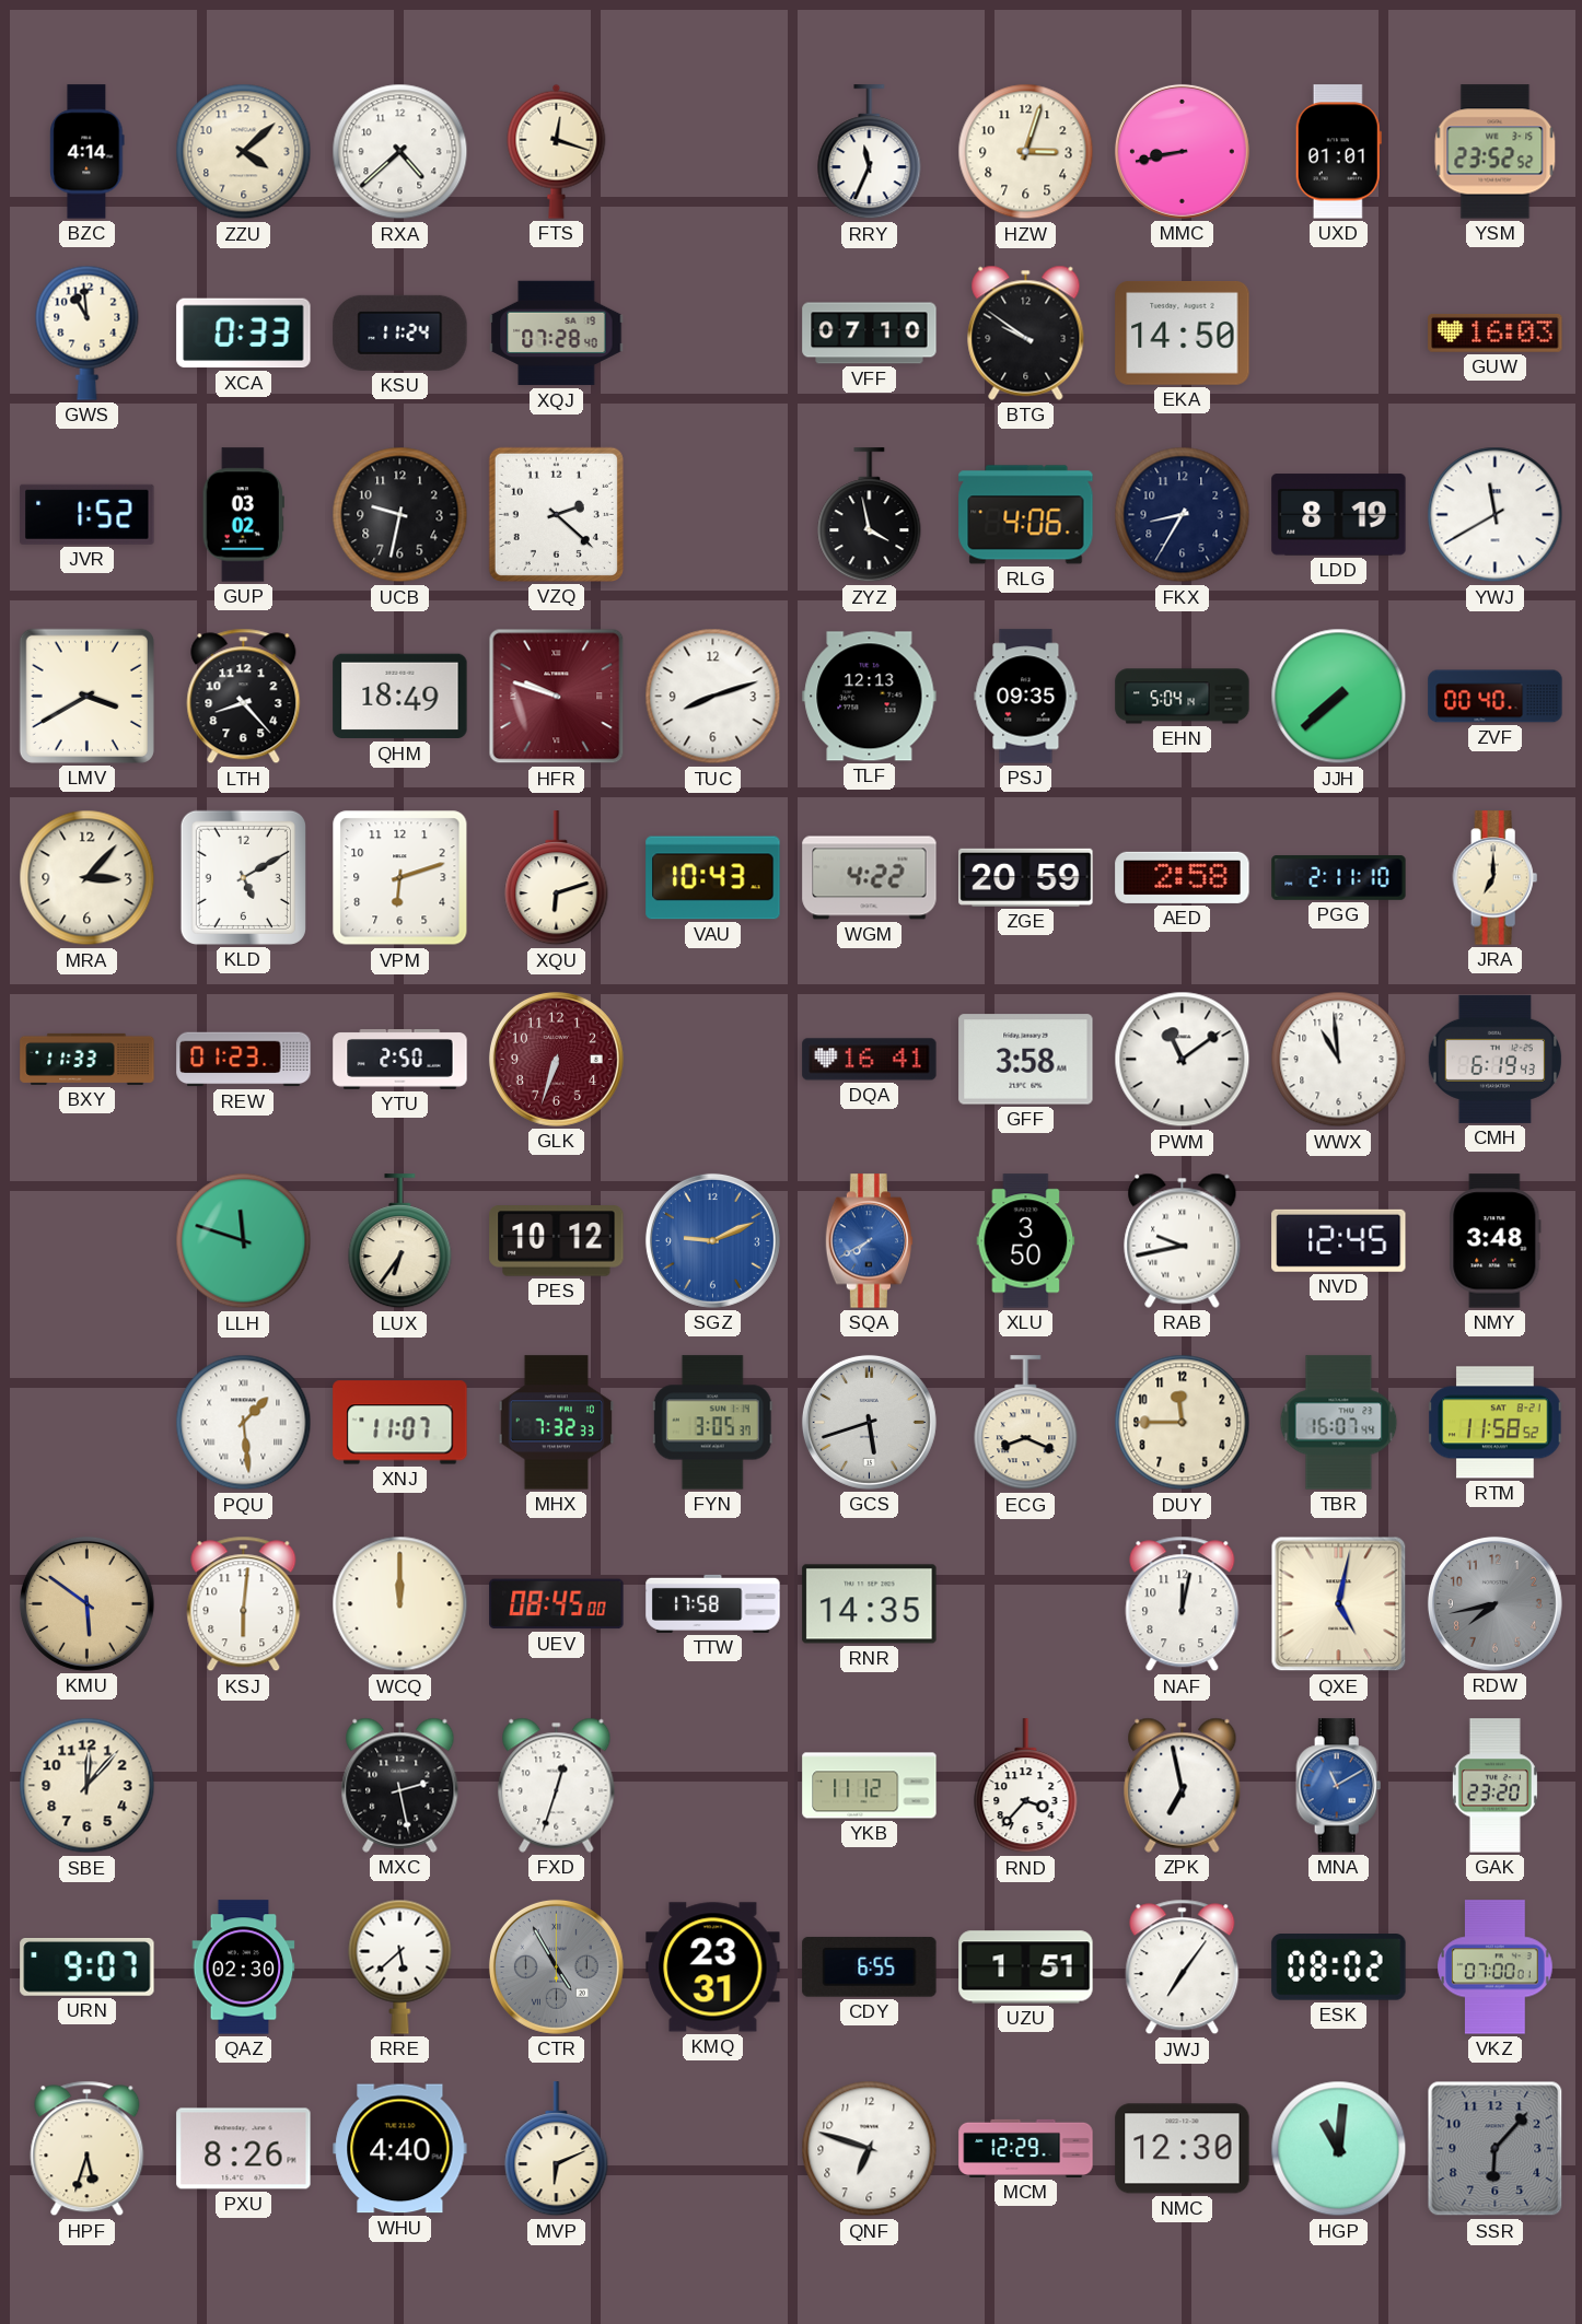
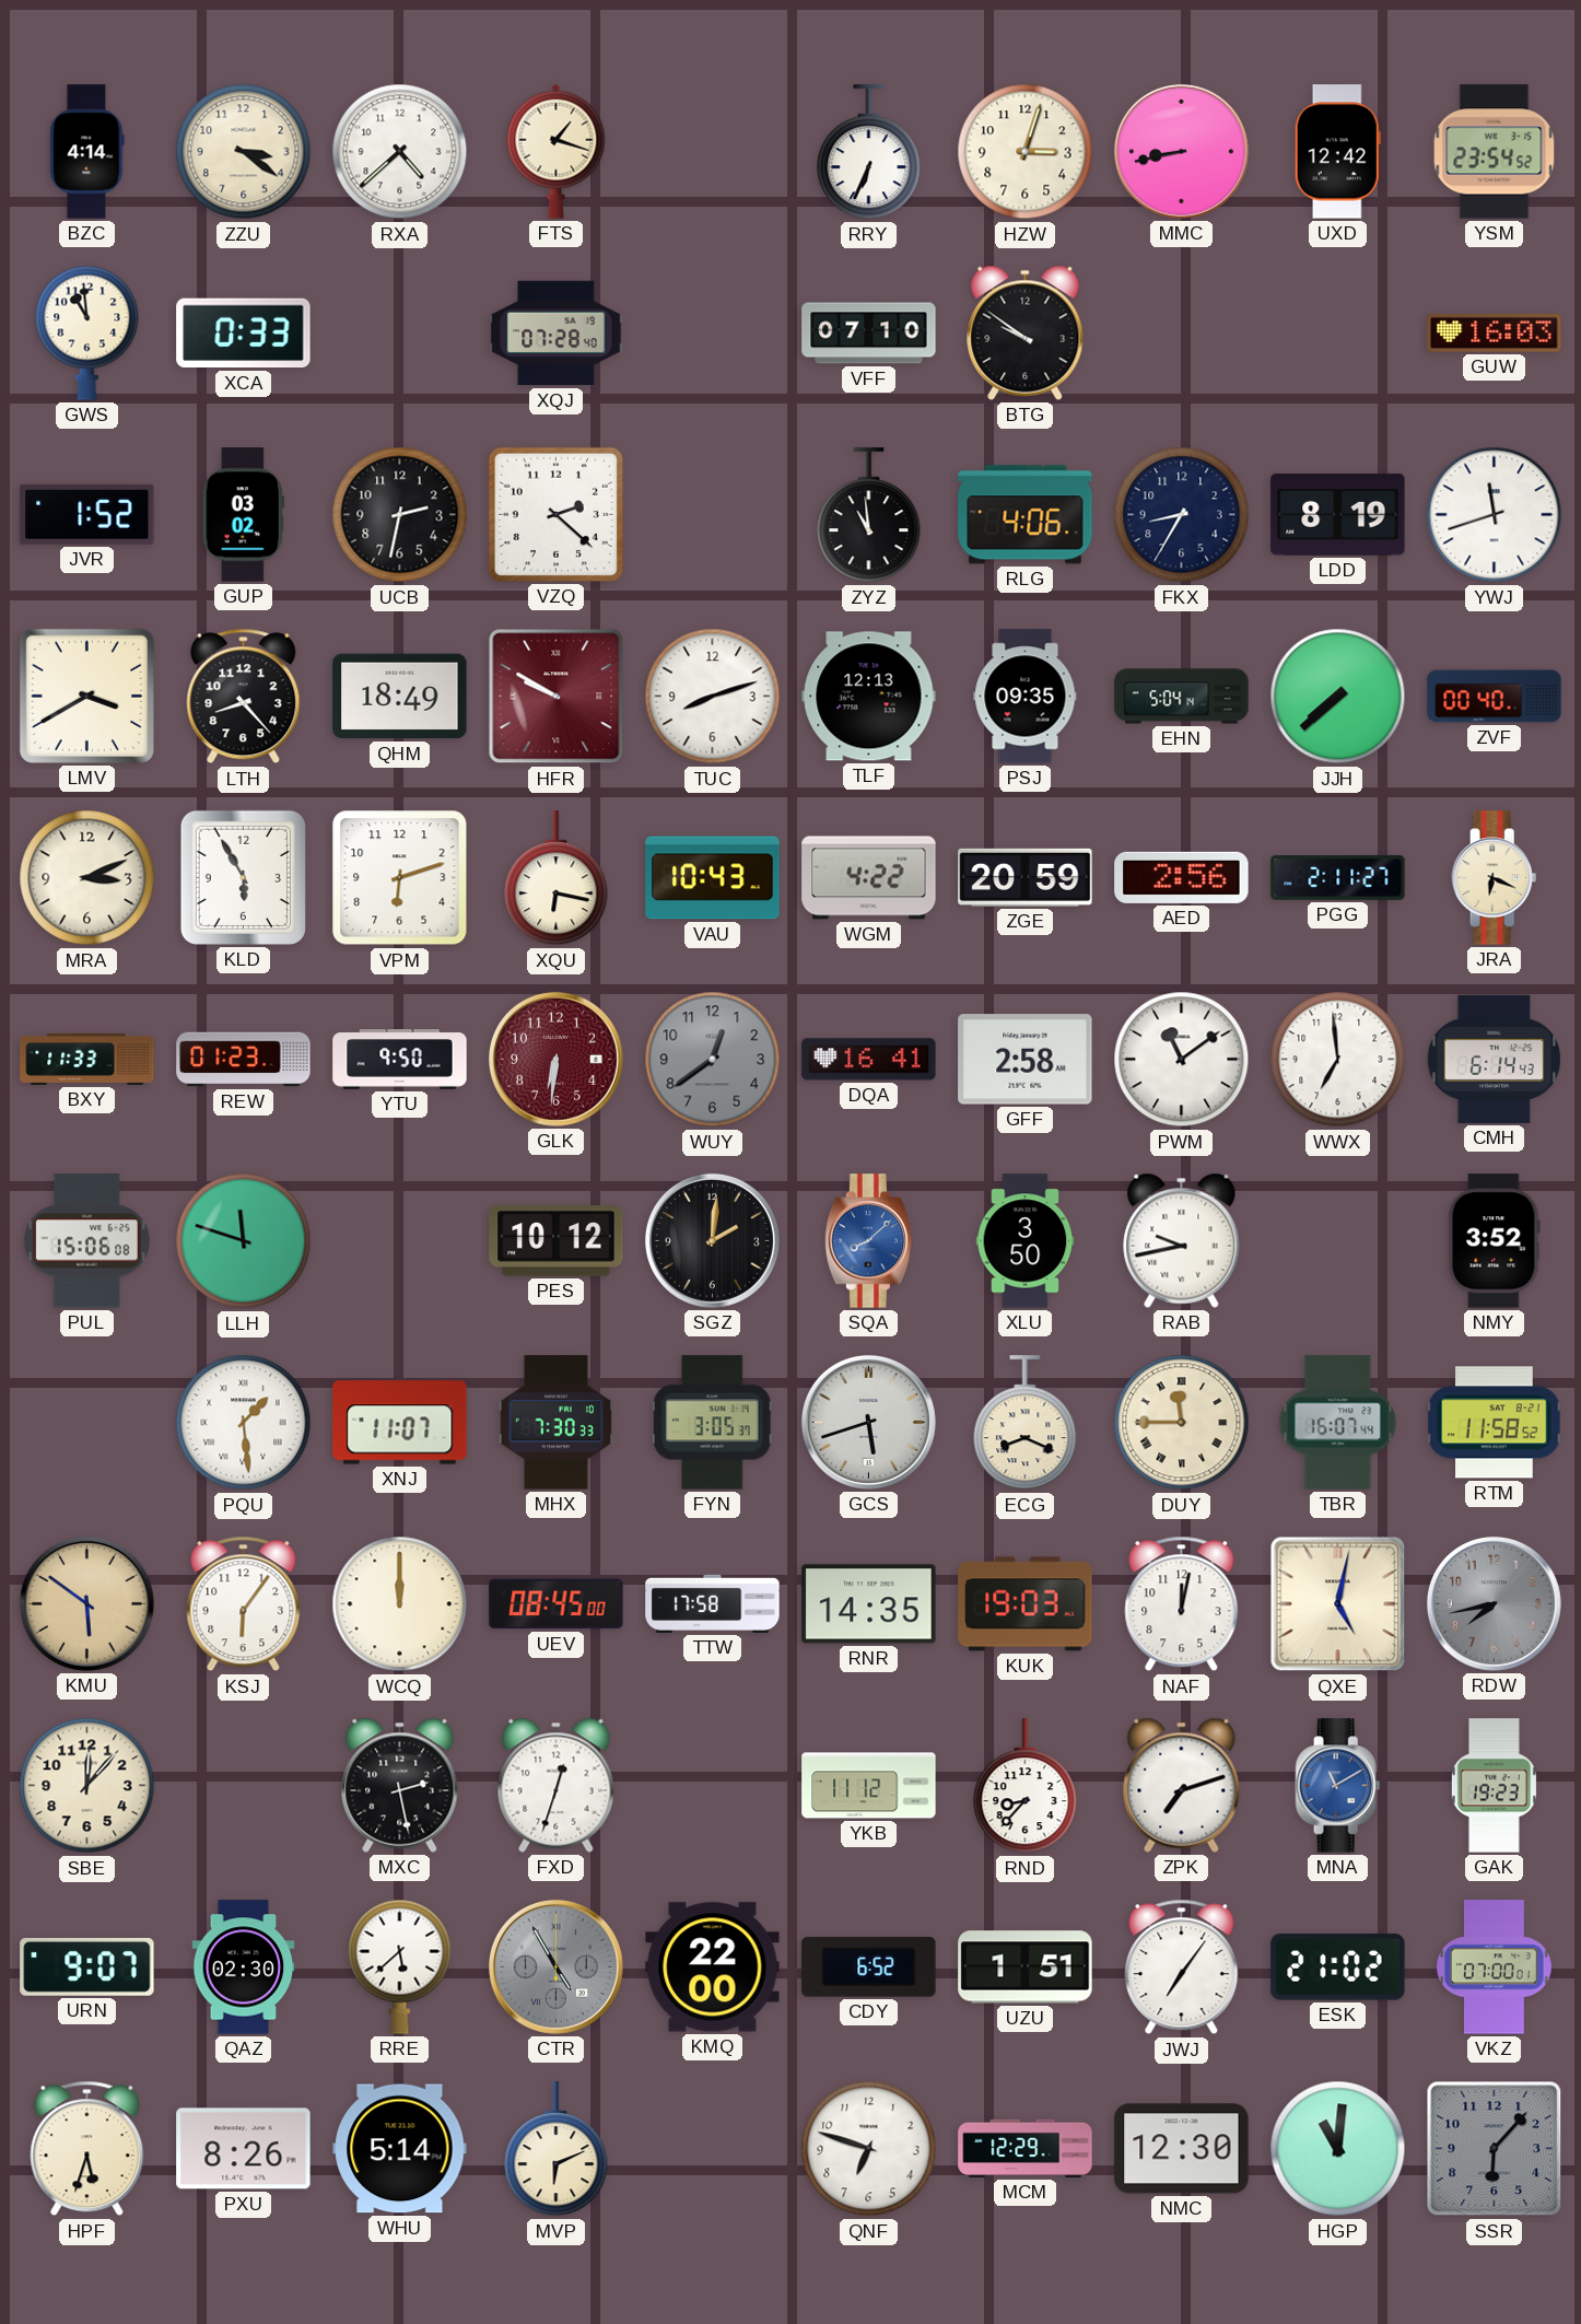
ZZU: 4:08 -> 3:21 (244, 152)
FTS: 12:18 -> 1:18 (557, 151)
RRY: 11:34 -> 6:34 (869, 152)
UXD: 01:01 -> 12:42 (1337, 152)
YSM: 23:52 -> 23:54 (1495, 152)
KSU: 11:24 -> none (400, 332)
EKA: 14:50 -> none (1183, 334)
UCB: 9:32 -> 2:32 (400, 515)
ZYZ: 3:58 -> 10:59 (869, 515)
YWJ: 11:40 -> 11:42 (1495, 515)
HFR: 9:48 -> 9:50 (557, 697)
MRA: 3:07 -> 3:11 (87, 878)
KLD: 5:10 -> 5:55 (243, 877)
XQU: 6:12 -> 6:17 (557, 878)
AED: 2:58 -> 2:56 (1182, 877)
PGG: 2:11:10 -> 2:11:27 (1338, 878)
JRA: 7:00 -> 6:19 (1495, 878)
YTU: 2:50 -> 9:50 (400, 1060)
GLK: 6:33 -> 6:31 (555, 1059)
WUY: none -> 12:39 (713, 1060)
GFF: 3:58 -> 2:58 (1026, 1060)
WWX: 10:59 -> 6:59 (1338, 1060)
CMH: 6:19 -> 6:14 (1494, 1059)
PUL: none -> 15:06 (87, 1241)
LUX: 6:36 -> none (400, 1241)
SGZ: 9:11 -> 2:01 (712, 1240)
SGZ dial: blue -> black (712, 1240)
SQA: 7:40 -> 8:08 (869, 1241)
NVD: 12:45 -> none (1339, 1240)
NMY: 3:48 -> 3:52 (1495, 1241)
MHX: 7:32 -> 7:30 (555, 1423)
DUY numerals: Arabic -> Roman (1182, 1423)
KSJ: 6:01 -> 6:06 (244, 1604)
KUK: none -> 19:03 (1026, 1604)
RND: 3:37 -> 8:37 (1026, 1786)
ZPK: 6:58 -> 7:12 (1182, 1785)
GAK: 23:20 -> 19:23 (1494, 1786)
KMQ: 23:31 -> 22:00 (713, 1967)
CDY: 6:55 -> 6:52 (869, 1967)
ESK: 08:02 -> 21:02 (1338, 1967)
WHU: 4:40 -> 5:14 (400, 2149)
